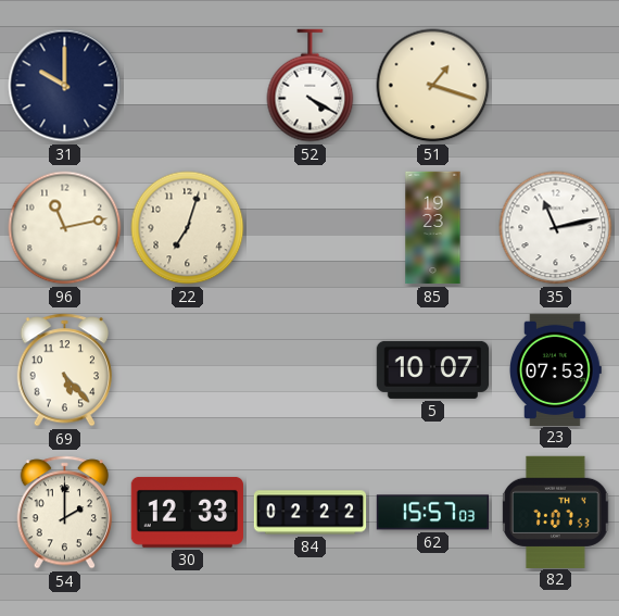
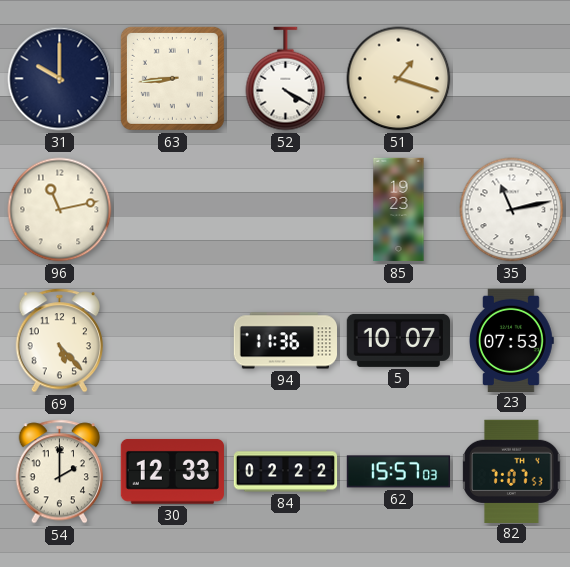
63: none -> 8:44 (172, 78)
22: 7:03 -> none (188, 228)
94: none -> 11:36 (285, 341)
